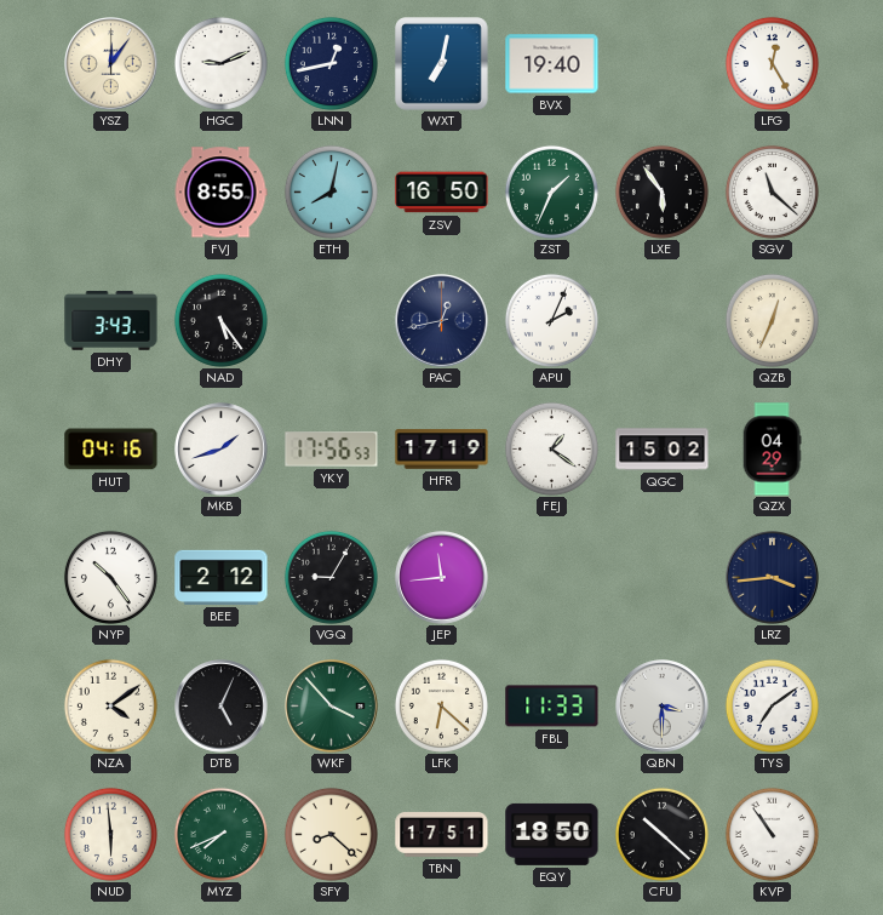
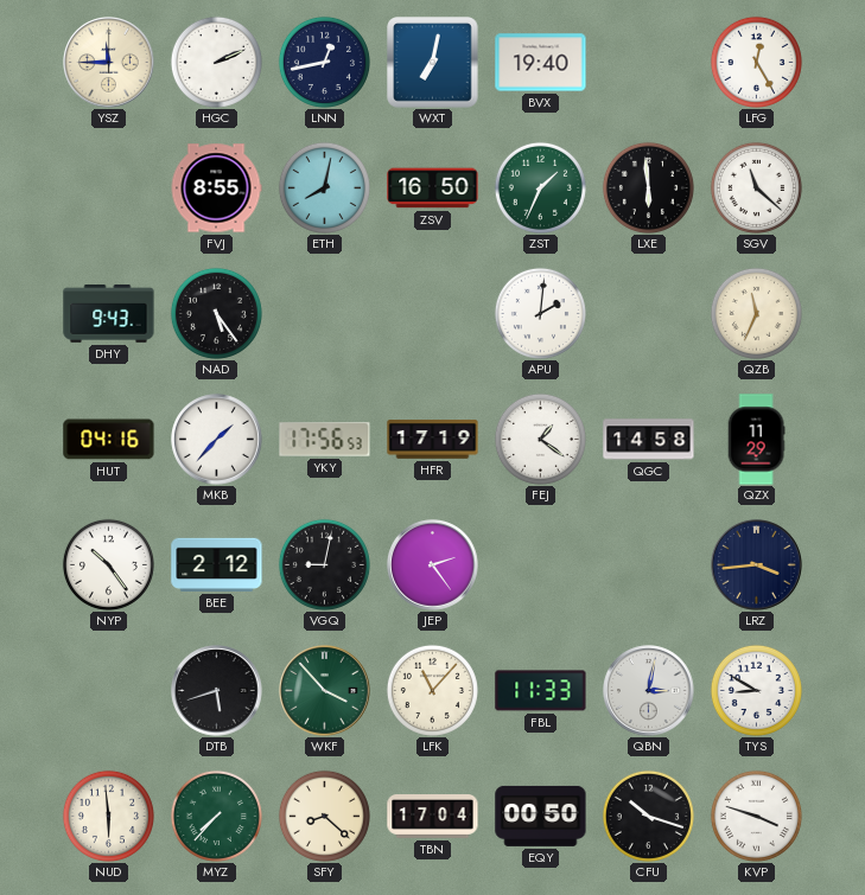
YSZ: 12:06 -> 11:45 (109, 63)
HGC: 9:11 -> 2:11 (216, 62)
LXE: 5:54 -> 5:59 (648, 187)
DHY: 3:43 -> 9:43 (109, 314)
PAC: 12:43 -> none (442, 321)
APU: 2:04 -> 2:01 (540, 313)
QZB: 12:34 -> 11:34 (756, 313)
MKB: 1:42 -> 1:37 (217, 440)
QGC: 15:02 -> 14:58 (649, 440)
QZX: 04:29 -> 11:29 (756, 440)
VGQ: 9:05 -> 9:02 (324, 564)
JEP: 11:44 -> 2:24 (433, 565)
NZA: 4:09 -> none (110, 705)
DTB: 5:04 -> 5:42 (217, 691)
LFK: 6:22 -> 11:07 (432, 690)
QBN: 3:30 -> 3:02 (649, 691)
TYS: 7:09 -> 8:50 (756, 690)
MYZ: 7:41 -> 7:37 (216, 816)
TBN: 17:51 -> 17:04 (433, 817)
EQY: 18:50 -> 00:50 (541, 816)
CFU: 10:22 -> 10:18 (648, 816)
KVP: 10:54 -> 3:48 (756, 816)
